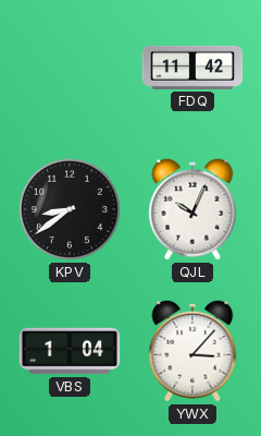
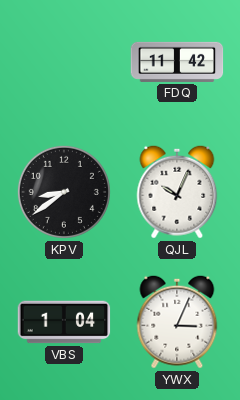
YWX: 3:07 -> 3:04 (177, 322)
